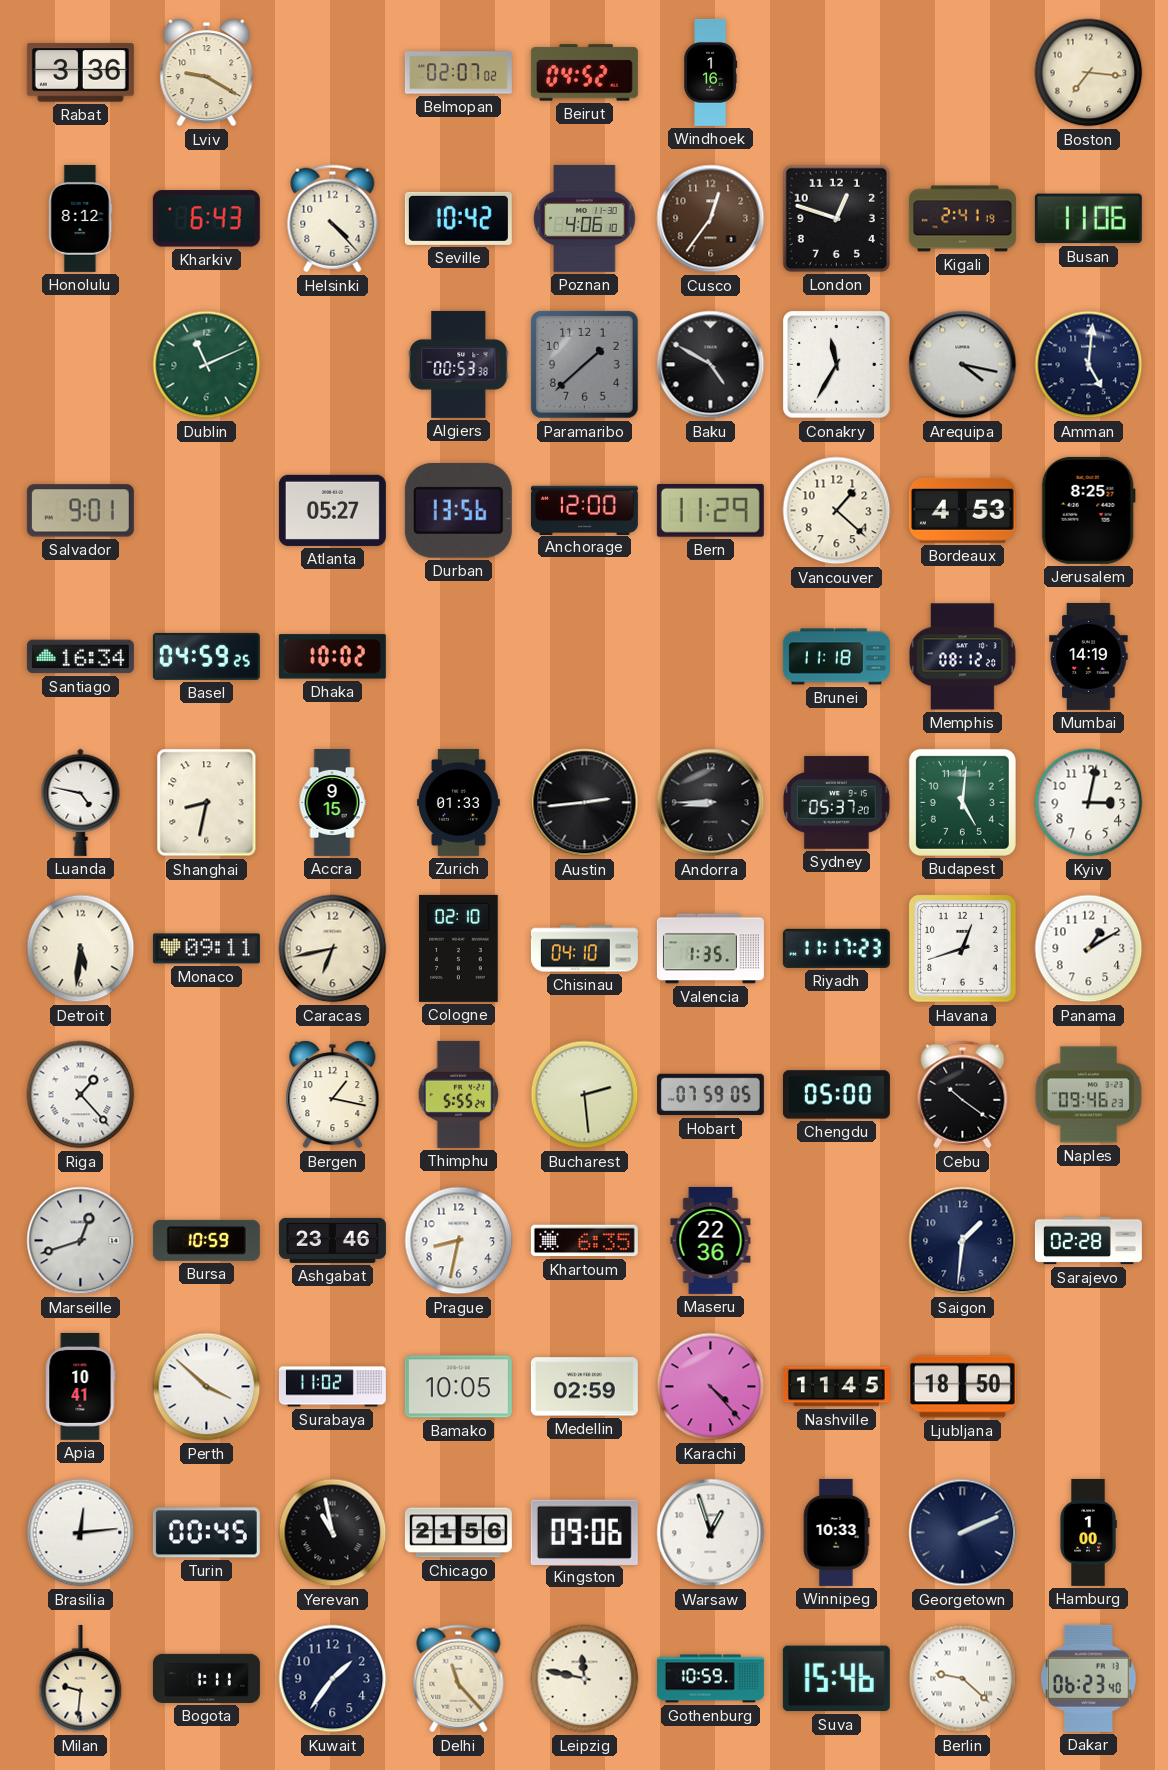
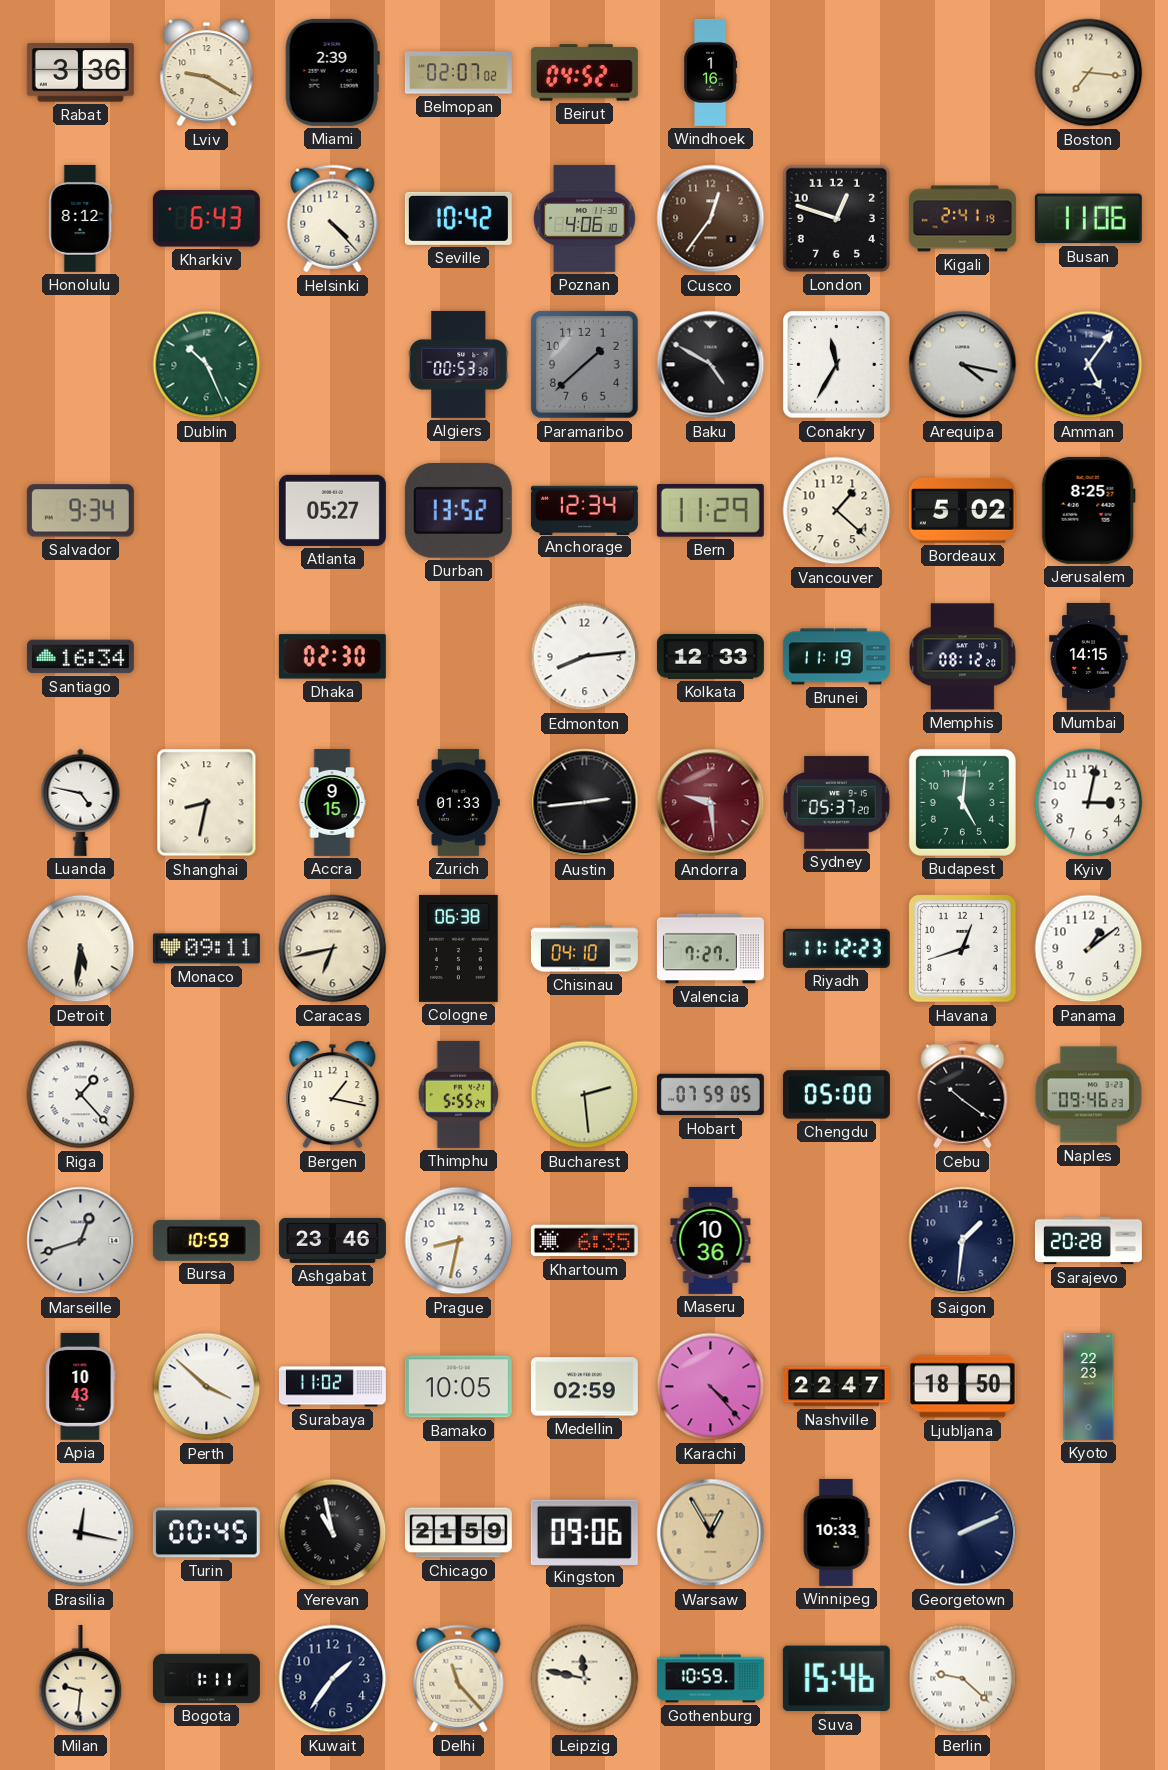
Miami: none -> 2:39 (332, 72)
Dublin: 11:11 -> 10:26 (207, 365)
Amman: 5:01 -> 5:06 (1089, 365)
Salvador: 9:01 -> 9:34 (80, 511)
Durban: 13:56 -> 13:52 (458, 510)
Anchorage: 12:00 -> 12:34 (584, 510)
Bordeaux: 4:53 -> 5:02 (962, 510)
Basel: 04:59 -> none (206, 656)
Dhaka: 10:02 -> 02:30 (332, 657)
Edmonton: none -> 8:14 (585, 657)
Kolkata: none -> 12:33 (710, 657)
Brunei: 11:18 -> 11:19 (836, 657)
Mumbai: 14:19 -> 14:15 (1089, 656)
Andorra: 8:45 -> 9:29 (711, 803)
Andorra dial: black -> burgundy (711, 803)
Cologne: 02:10 -> 06:38 (459, 948)
Valencia: 1:35 -> 7:27 (710, 949)
Riyadh: 11:17 -> 11:12 (836, 948)
Panama: 1:10 -> 1:09 (1089, 949)
Maseru: 22:36 -> 10:36 (711, 1240)
Sarajevo: 02:28 -> 20:28 (1088, 1241)
Apia: 10:41 -> 10:43 (81, 1386)
Nashville: 11:45 -> 22:47 (836, 1387)
Kyoto: none -> 22:23 (1089, 1386)
Brasilia: 12:14 -> 12:17 (81, 1533)
Chicago: 21:56 -> 21:59 (458, 1533)
Warsaw: 12:57 -> 12:55 (711, 1533)
Warsaw dial: white -> champagne (711, 1533)
Hamburg: 1:00 -> none (1088, 1532)
Dakar: 06:23 -> none (1089, 1678)
